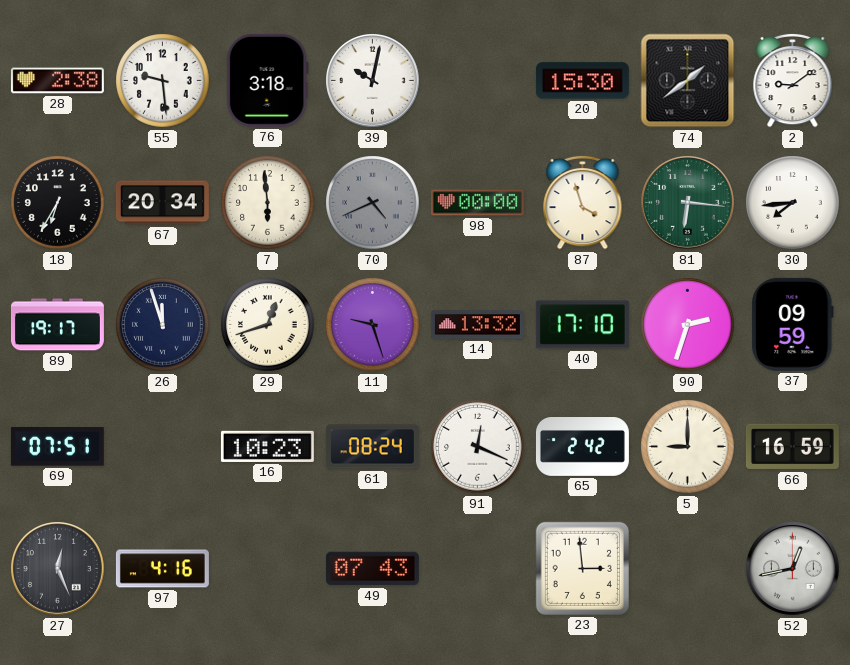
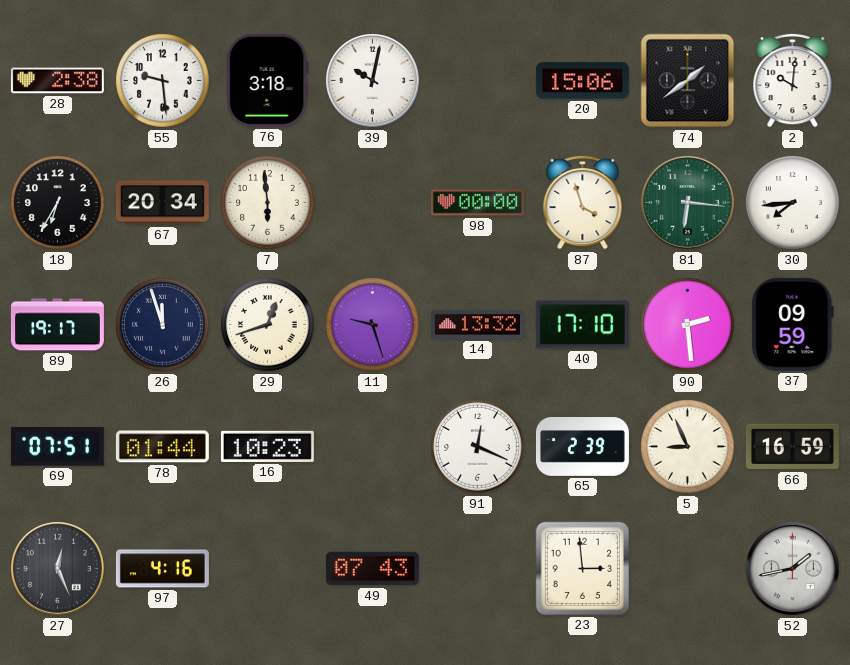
20: 15:30 -> 15:06 (582, 81)
2: 9:09 -> 10:01 (793, 80)
70: 4:41 -> none (373, 203)
90: 2:33 -> 2:29 (688, 325)
78: none -> 01:44 (162, 447)
61: 08:24 -> none (372, 447)
65: 2:42 -> 2:39 (582, 447)
5: 9:00 -> 8:56 (688, 447)
52: 12:43 -> 1:43 (793, 569)
